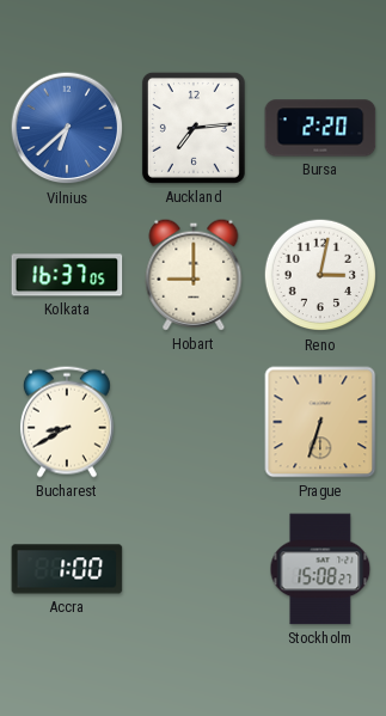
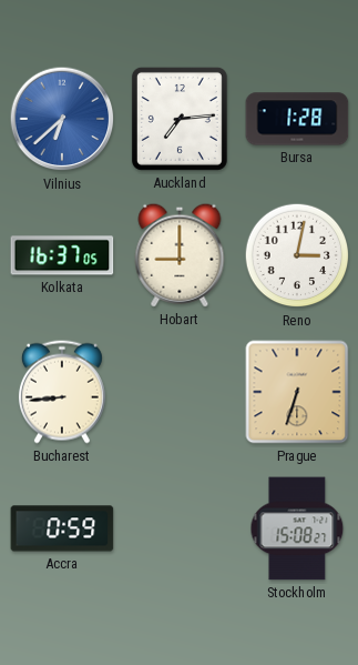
Bursa: 2:20 -> 1:28 (297, 119)
Bucharest: 8:40 -> 8:44 (62, 392)
Accra: 1:00 -> 0:59 (62, 528)
